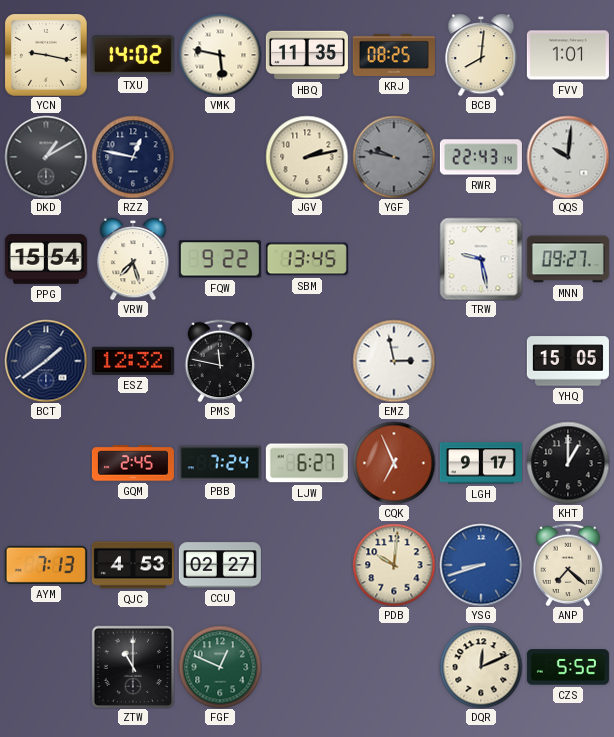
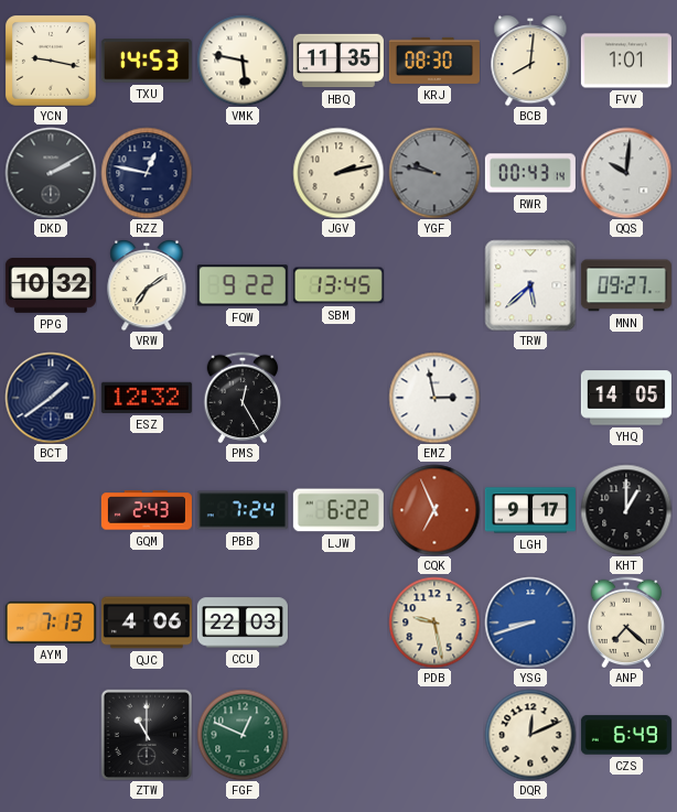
TXU: 14:02 -> 14:53 (147, 61)
KRJ: 08:25 -> 08:30 (434, 61)
DKD: 1:10 -> 2:10 (51, 173)
RWR: 22:43 -> 00:43 (530, 173)
PPG: 15:54 -> 10:32 (51, 286)
VRW: 7:27 -> 7:09 (147, 285)
TRW: 9:28 -> 5:38 (530, 285)
PMS: 11:47 -> 12:25 (243, 398)
YHQ: 15:05 -> 14:05 (626, 398)
GQM: 2:45 -> 2:43 (147, 510)
LJW: 6:27 -> 6:22 (338, 510)
QJC: 4:53 -> 4:06 (147, 622)
CCU: 02:27 -> 22:03 (243, 622)
PDB: 10:01 -> 9:28 (434, 622)
CZS: 5:52 -> 6:49 (626, 735)
